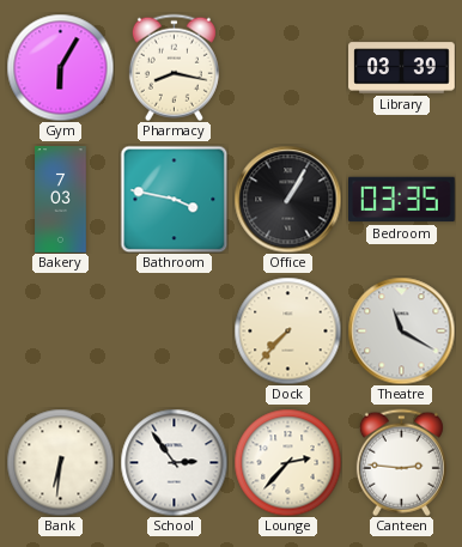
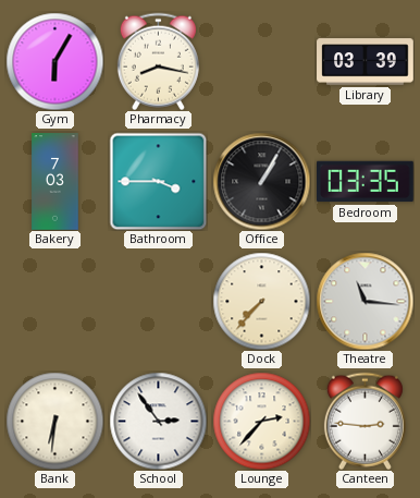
Bathroom: 3:47 -> 3:45 (158, 181)
Theatre: 11:20 -> 11:16 (365, 301)
